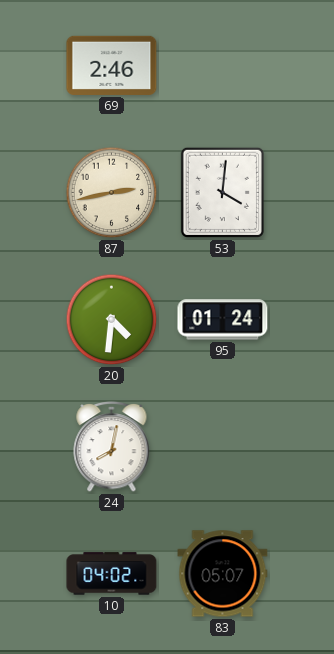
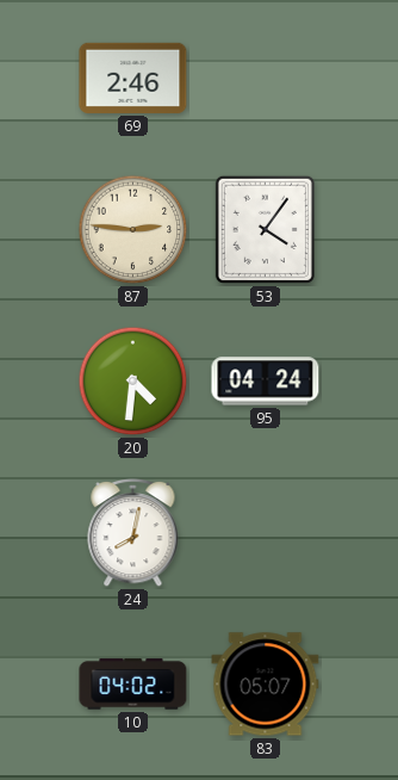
87: 2:43 -> 2:46 (133, 230)
53: 4:01 -> 4:06 (265, 229)
95: 01:24 -> 04:24 (266, 382)
